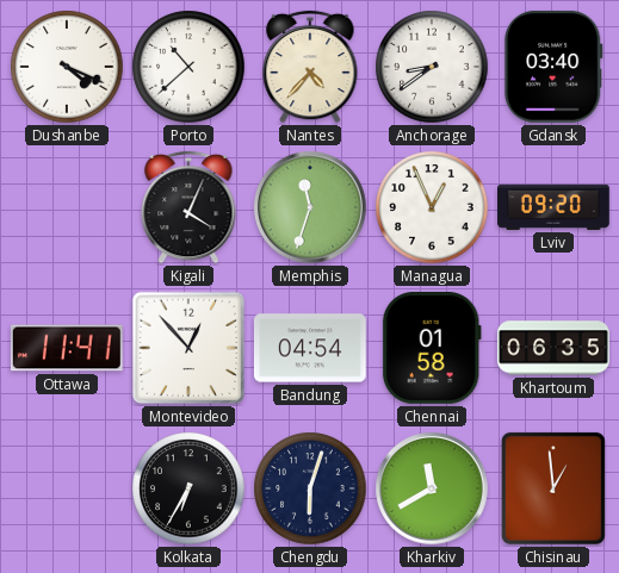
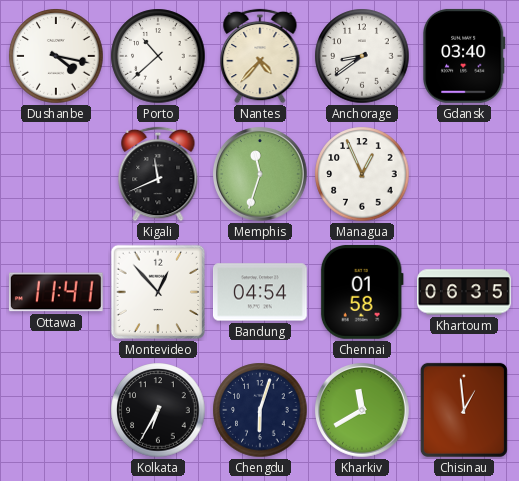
Dushanbe: 4:19 -> 4:17 (56, 56)
Kigali: 4:04 -> 11:41 (158, 174)
Lviv: 09:20 -> none (555, 207)
